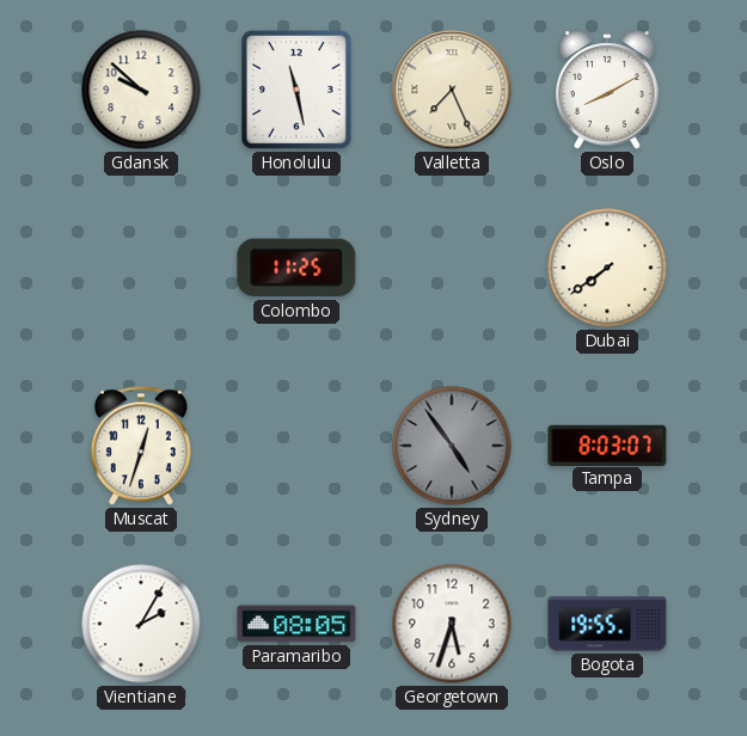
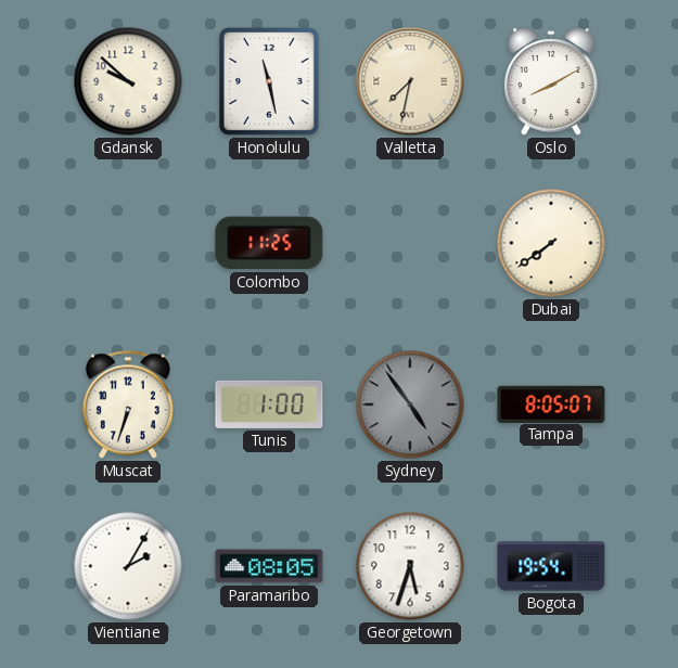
Valletta: 7:26 -> 7:32 (410, 81)
Muscat: 12:33 -> 6:33 (128, 404)
Tunis: none -> 1:00 (269, 404)
Tampa: 8:03 -> 8:05 (551, 403)
Bogota: 19:55 -> 19:54 (551, 566)
